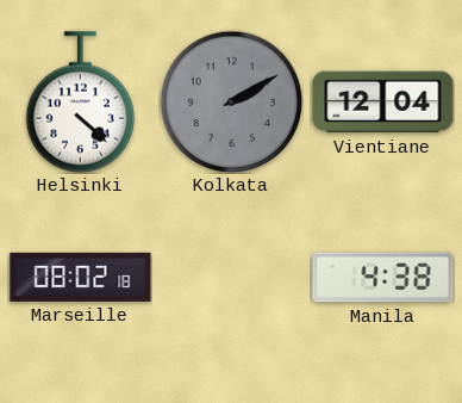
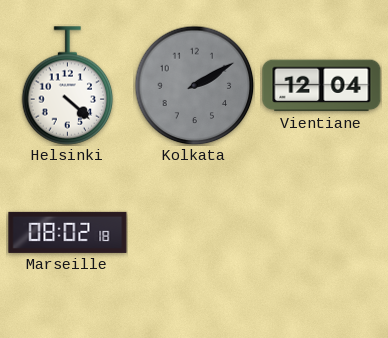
Manila: 4:38 -> none (383, 278)
